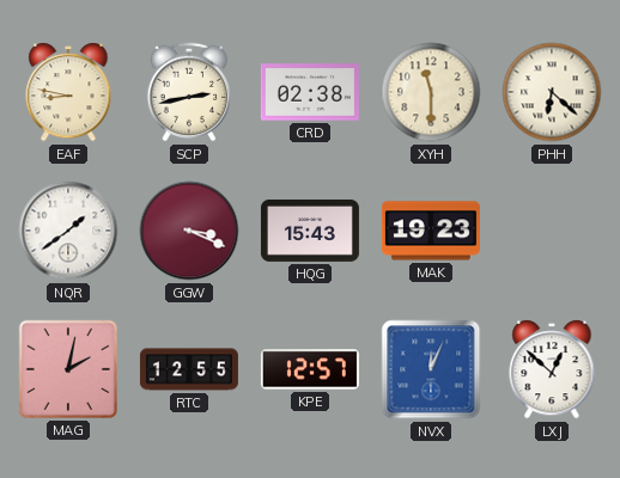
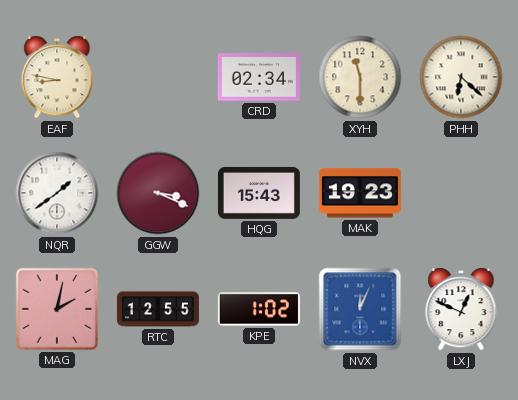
SCP: 2:43 -> none (189, 92)
CRD: 02:38 -> 02:34 (259, 77)
KPE: 12:57 -> 1:02 (259, 309)
LXJ: 12:52 -> 12:49 (461, 309)
